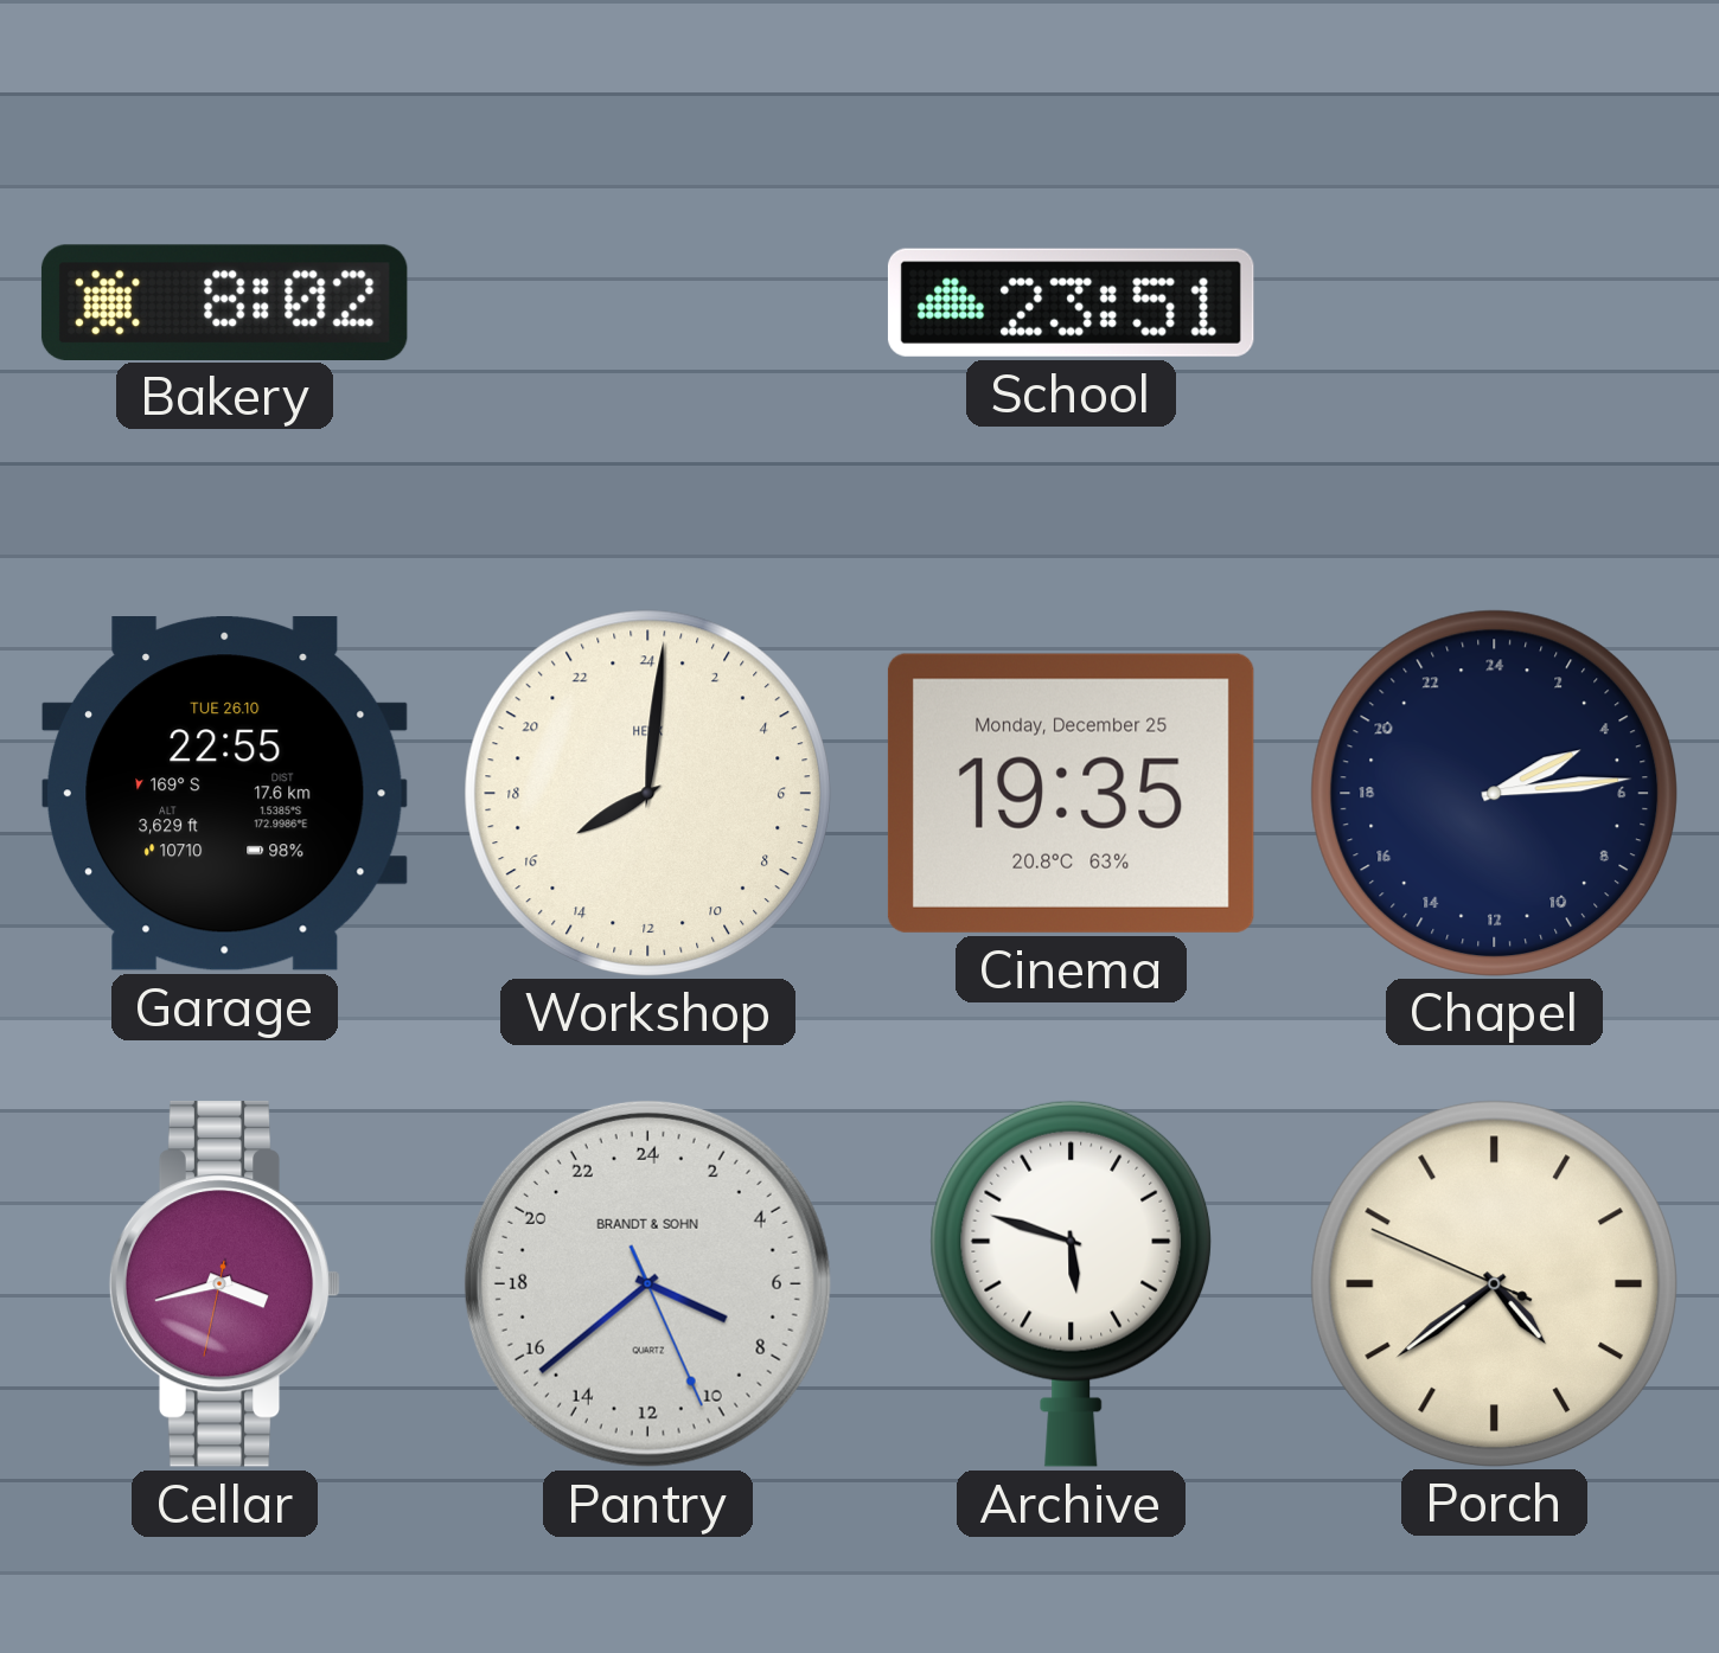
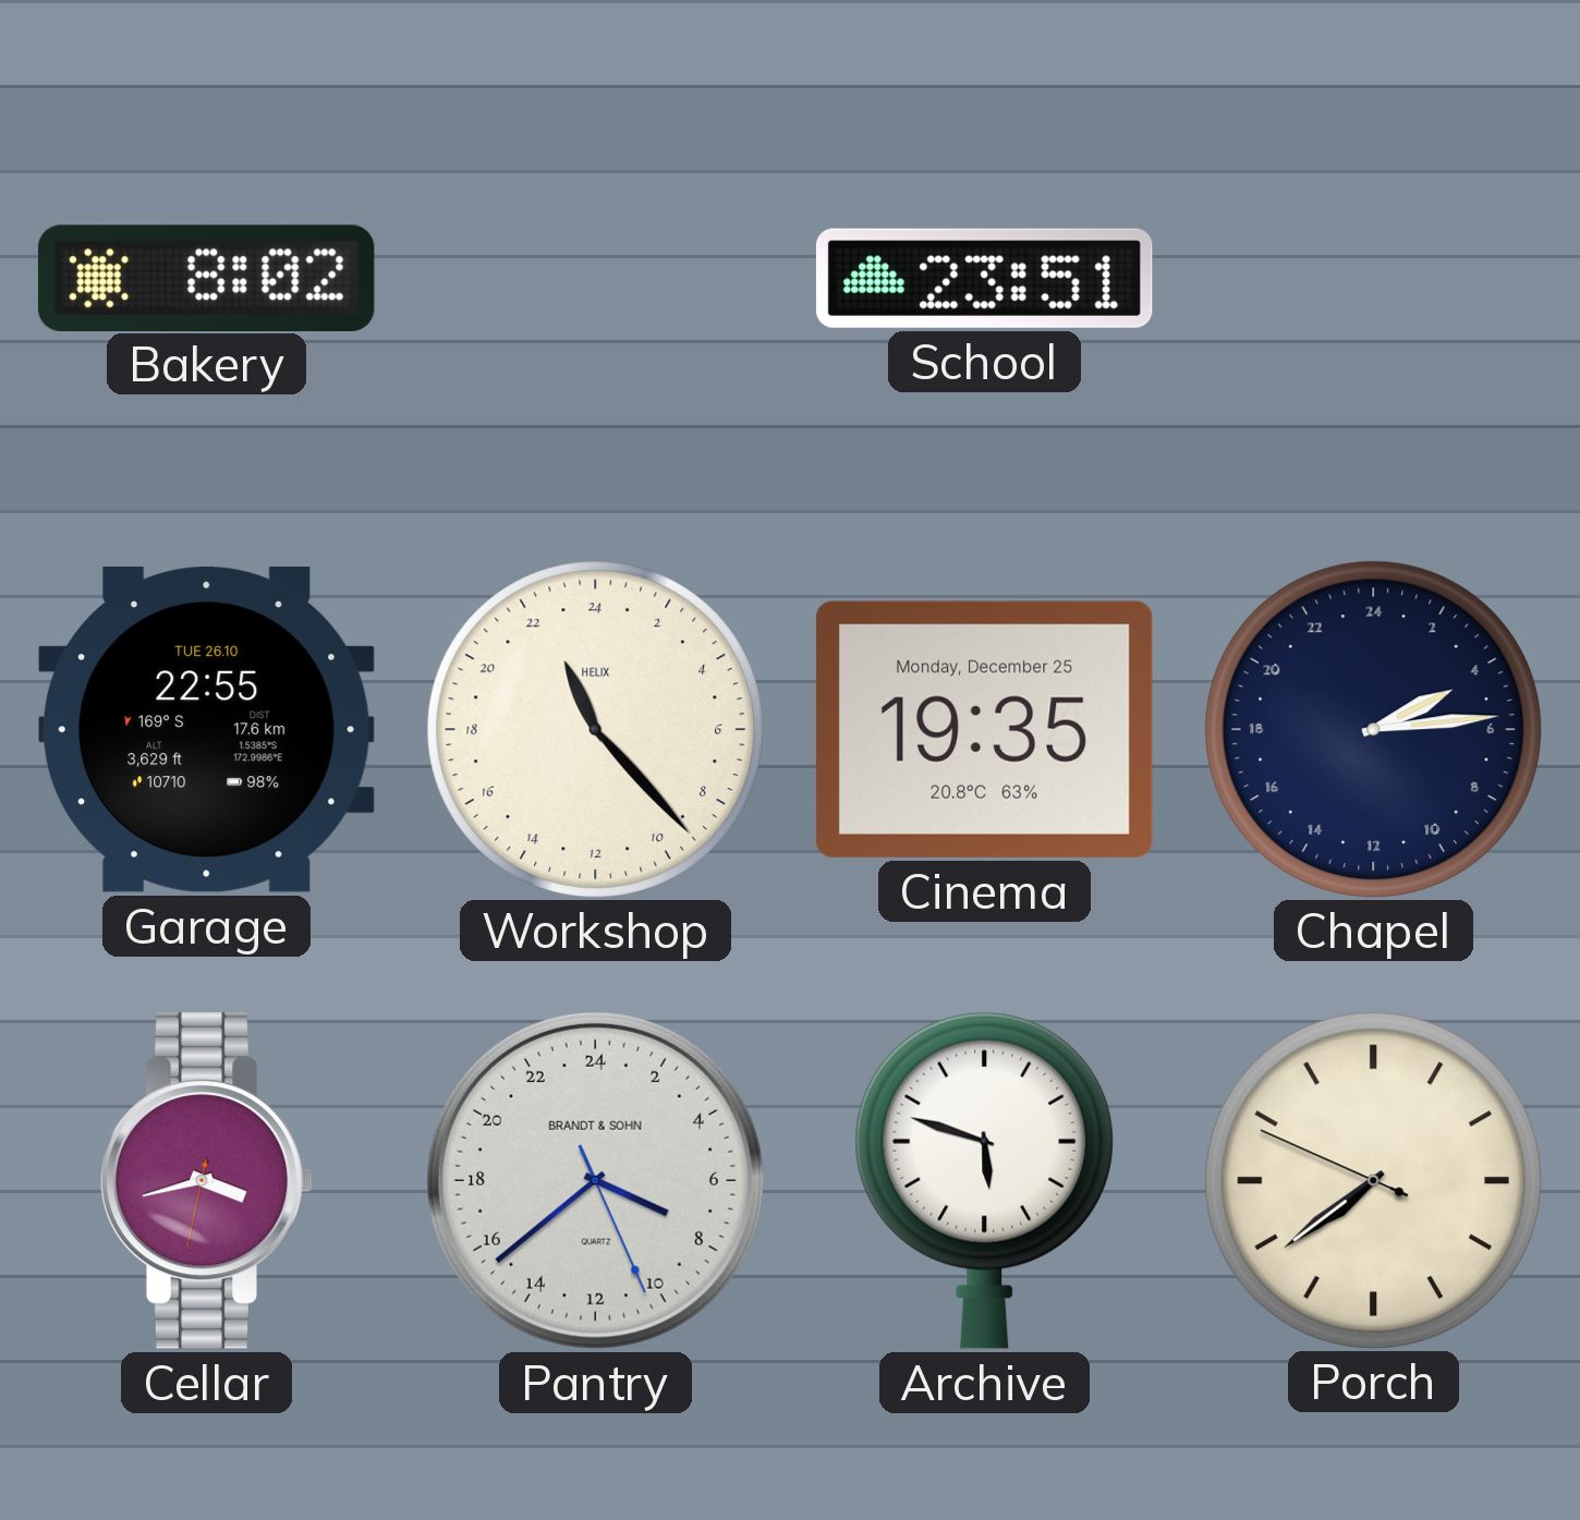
Workshop: 16:01 -> 22:23 (595, 729)
Porch: 4:38 -> 7:38 (1373, 1180)
